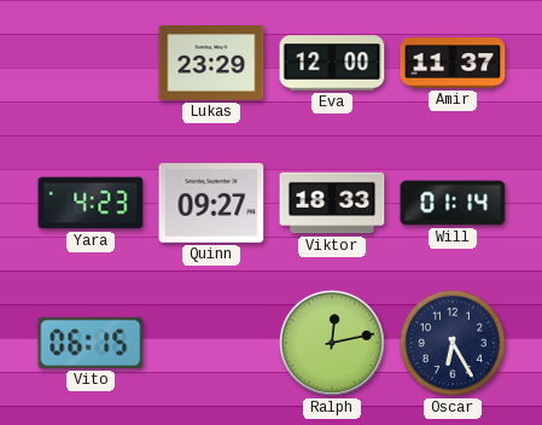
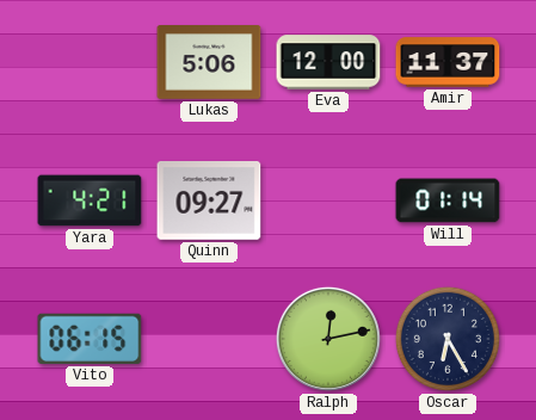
Lukas: 23:29 -> 5:06 (209, 62)
Yara: 4:23 -> 4:21 (90, 200)
Viktor: 18:33 -> none (332, 203)
